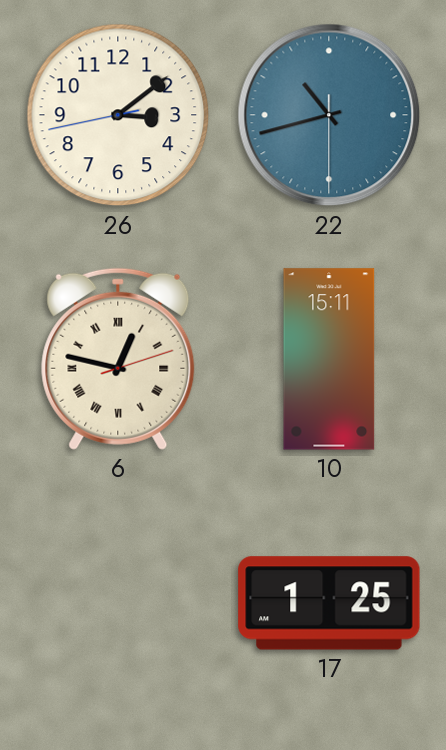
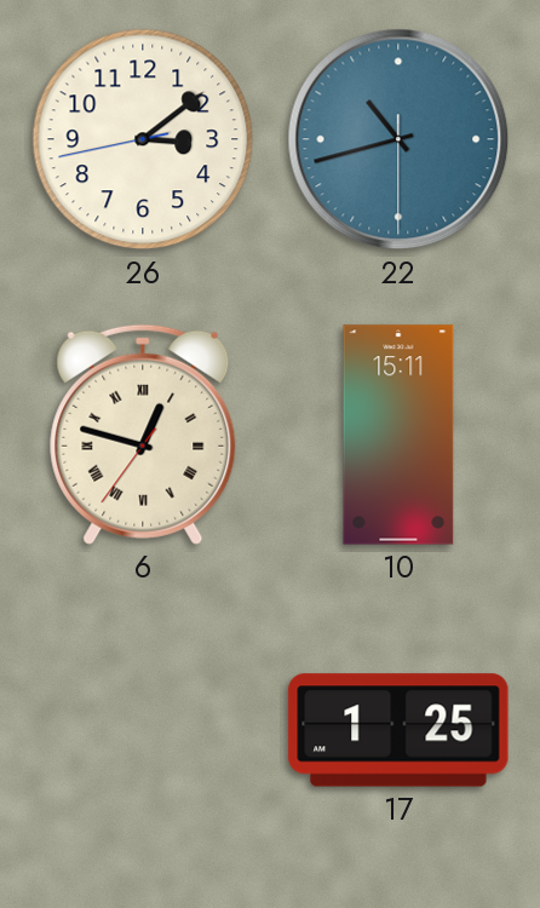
6: 12:47:12 -> 12:47:36 (143, 435)
